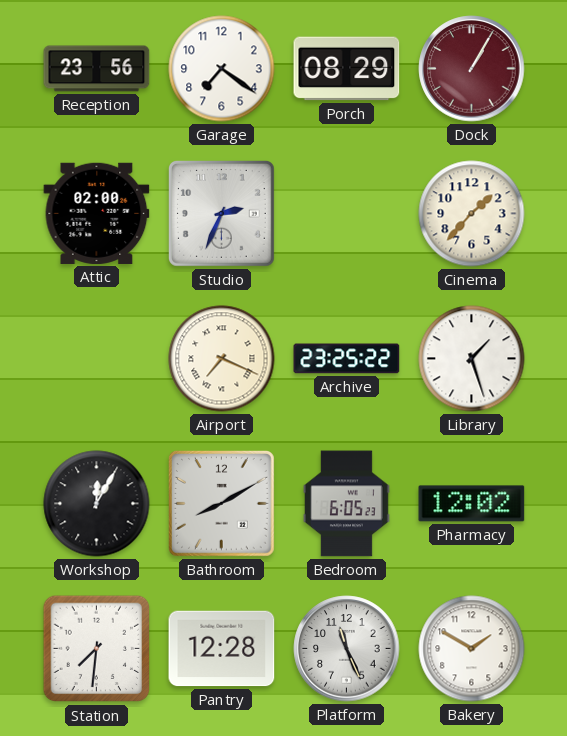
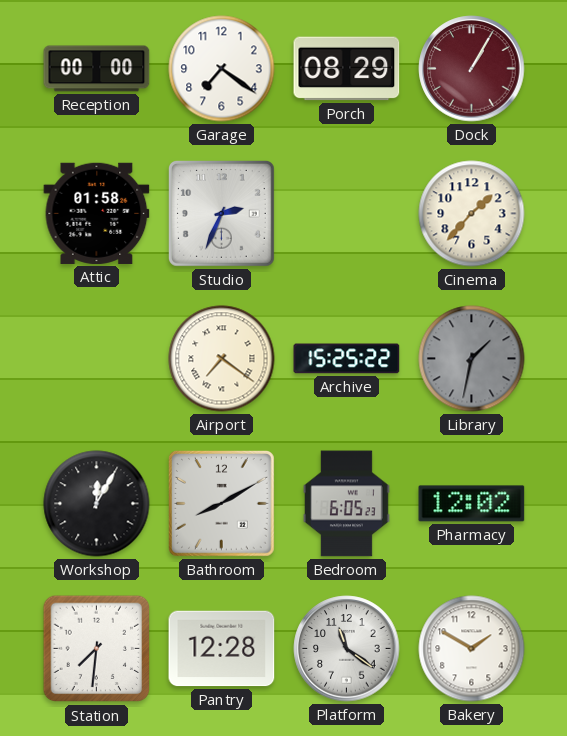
Reception: 23:56 -> 00:00 (97, 69)
Attic: 02:00 -> 01:58 (97, 213)
Airport: 7:19 -> 7:21 (222, 359)
Archive: 23:25 -> 15:25 (347, 359)
Library: 1:27 -> 1:32 (472, 359)
Library dial: white -> grey (472, 359)
Platform: 11:26 -> 11:21 (347, 649)
